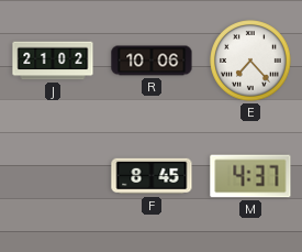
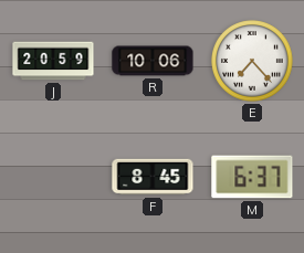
J: 21:02 -> 20:59 (53, 61)
M: 4:37 -> 6:37 (252, 177)
